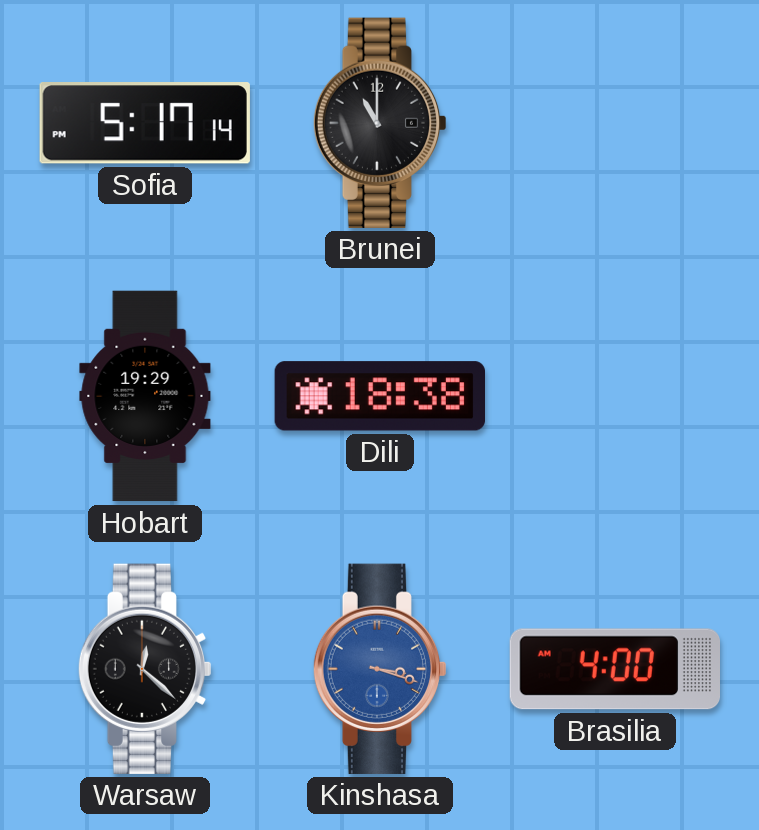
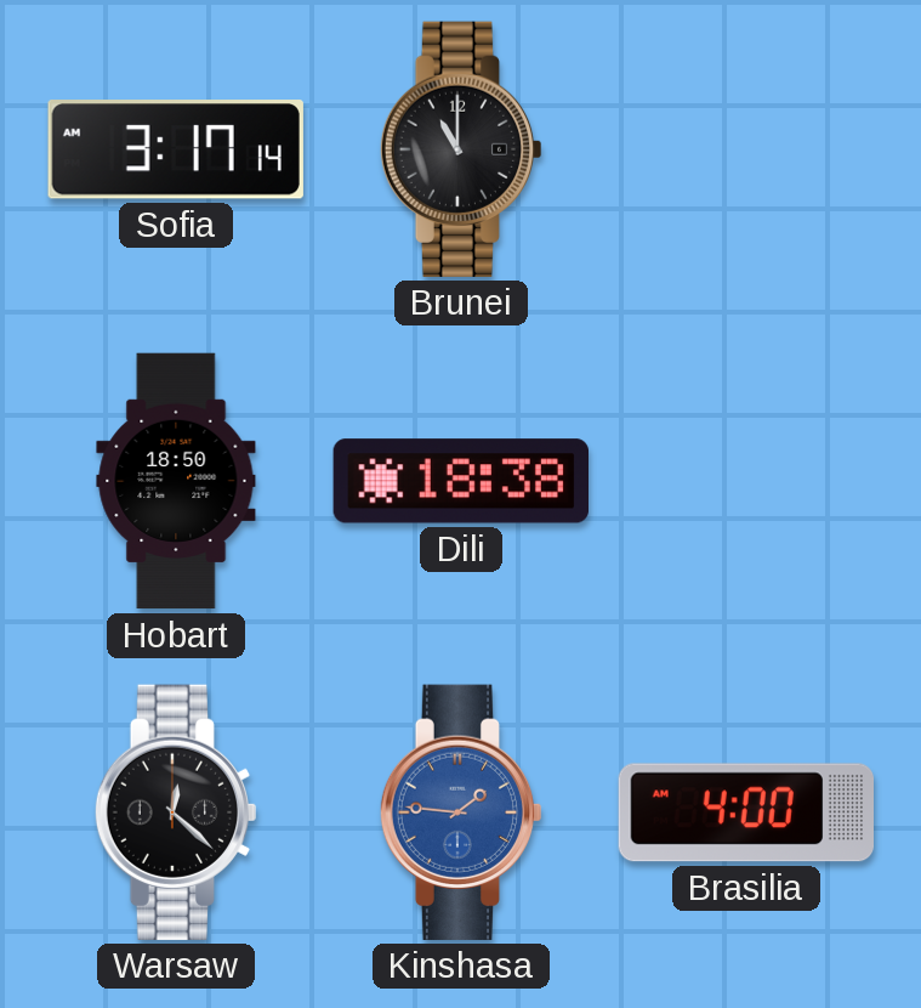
Sofia: 5:17 -> 3:17 (176, 149)
Hobart: 19:29 -> 18:50 (176, 481)
Kinshasa: 3:18 -> 1:46 (461, 812)
